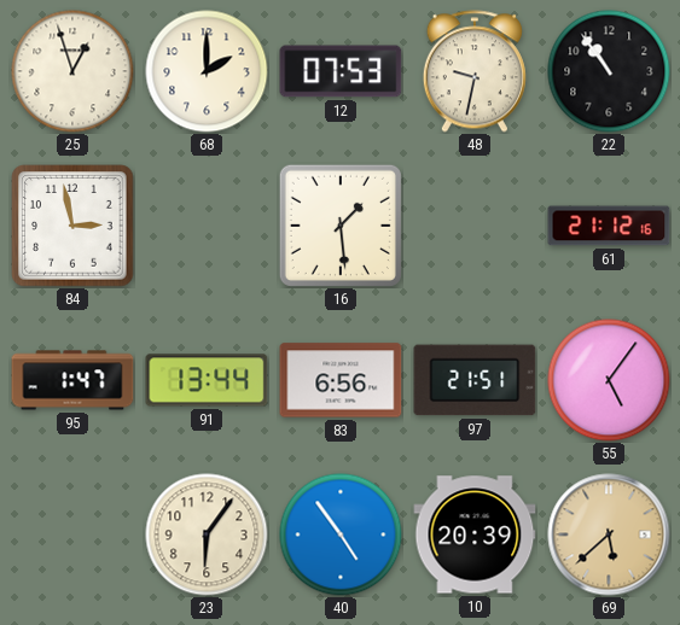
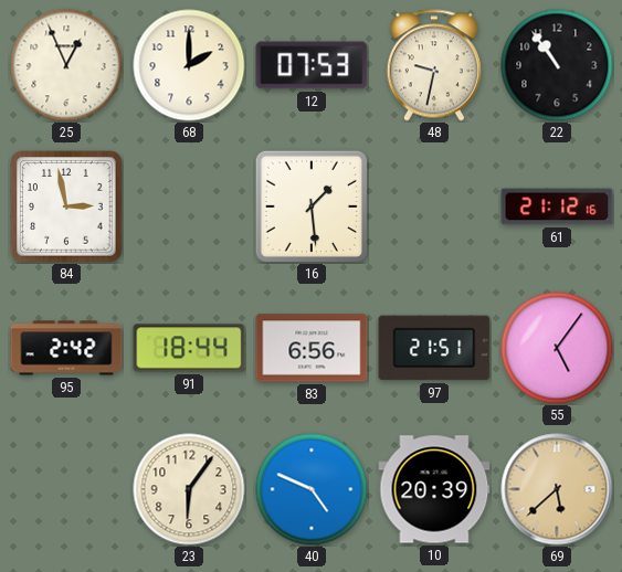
25: 12:57 -> 12:56 (66, 65)
95: 1:47 -> 2:42 (66, 348)
91: 13:44 -> 18:44 (189, 348)
40: 4:54 -> 4:49 (312, 489)
